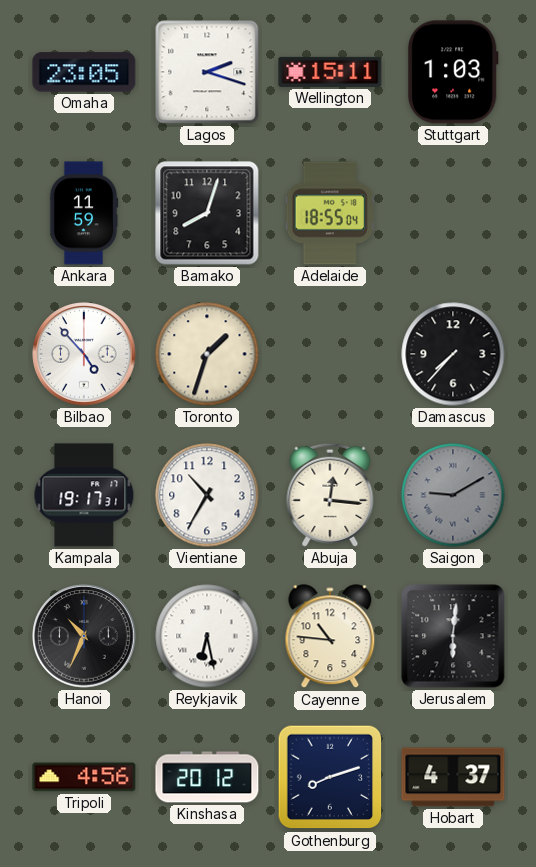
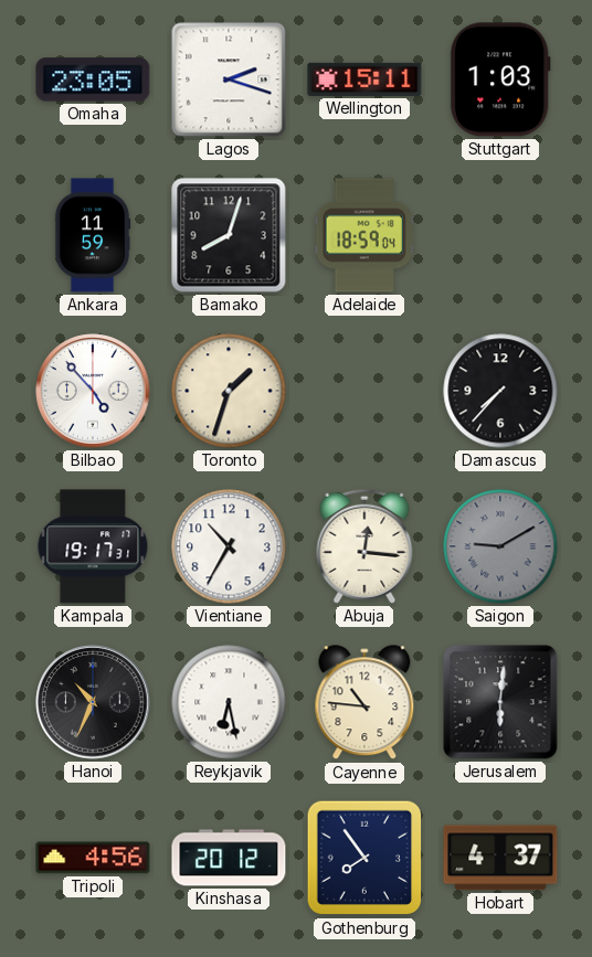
Adelaide: 18:55 -> 18:59 (364, 235)
Gothenburg: 8:12 -> 7:54 (364, 858)
